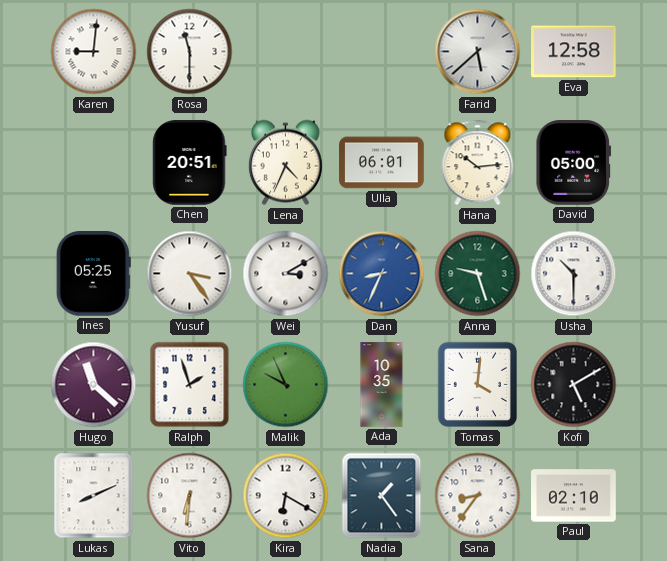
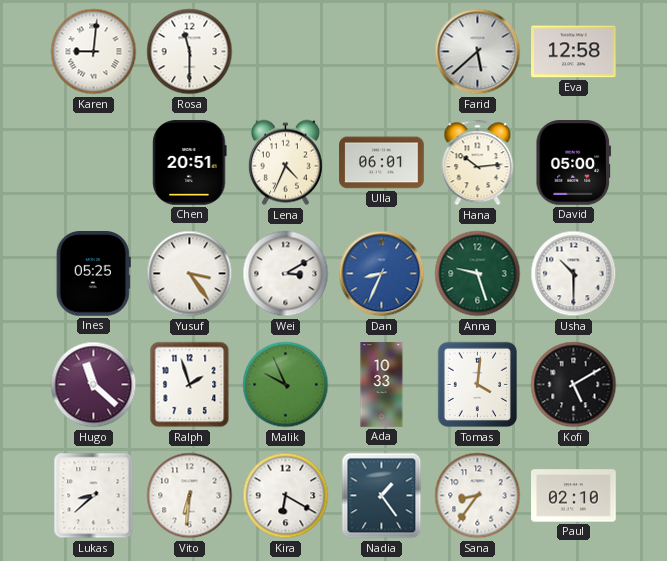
Ada: 10:35 -> 10:33 (382, 385)
Lukas: 8:11 -> 8:38 (94, 496)
